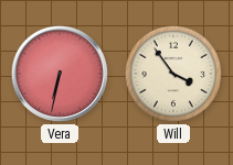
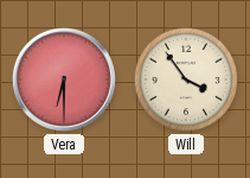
Vera: 6:32 -> 6:30 (64, 80)
